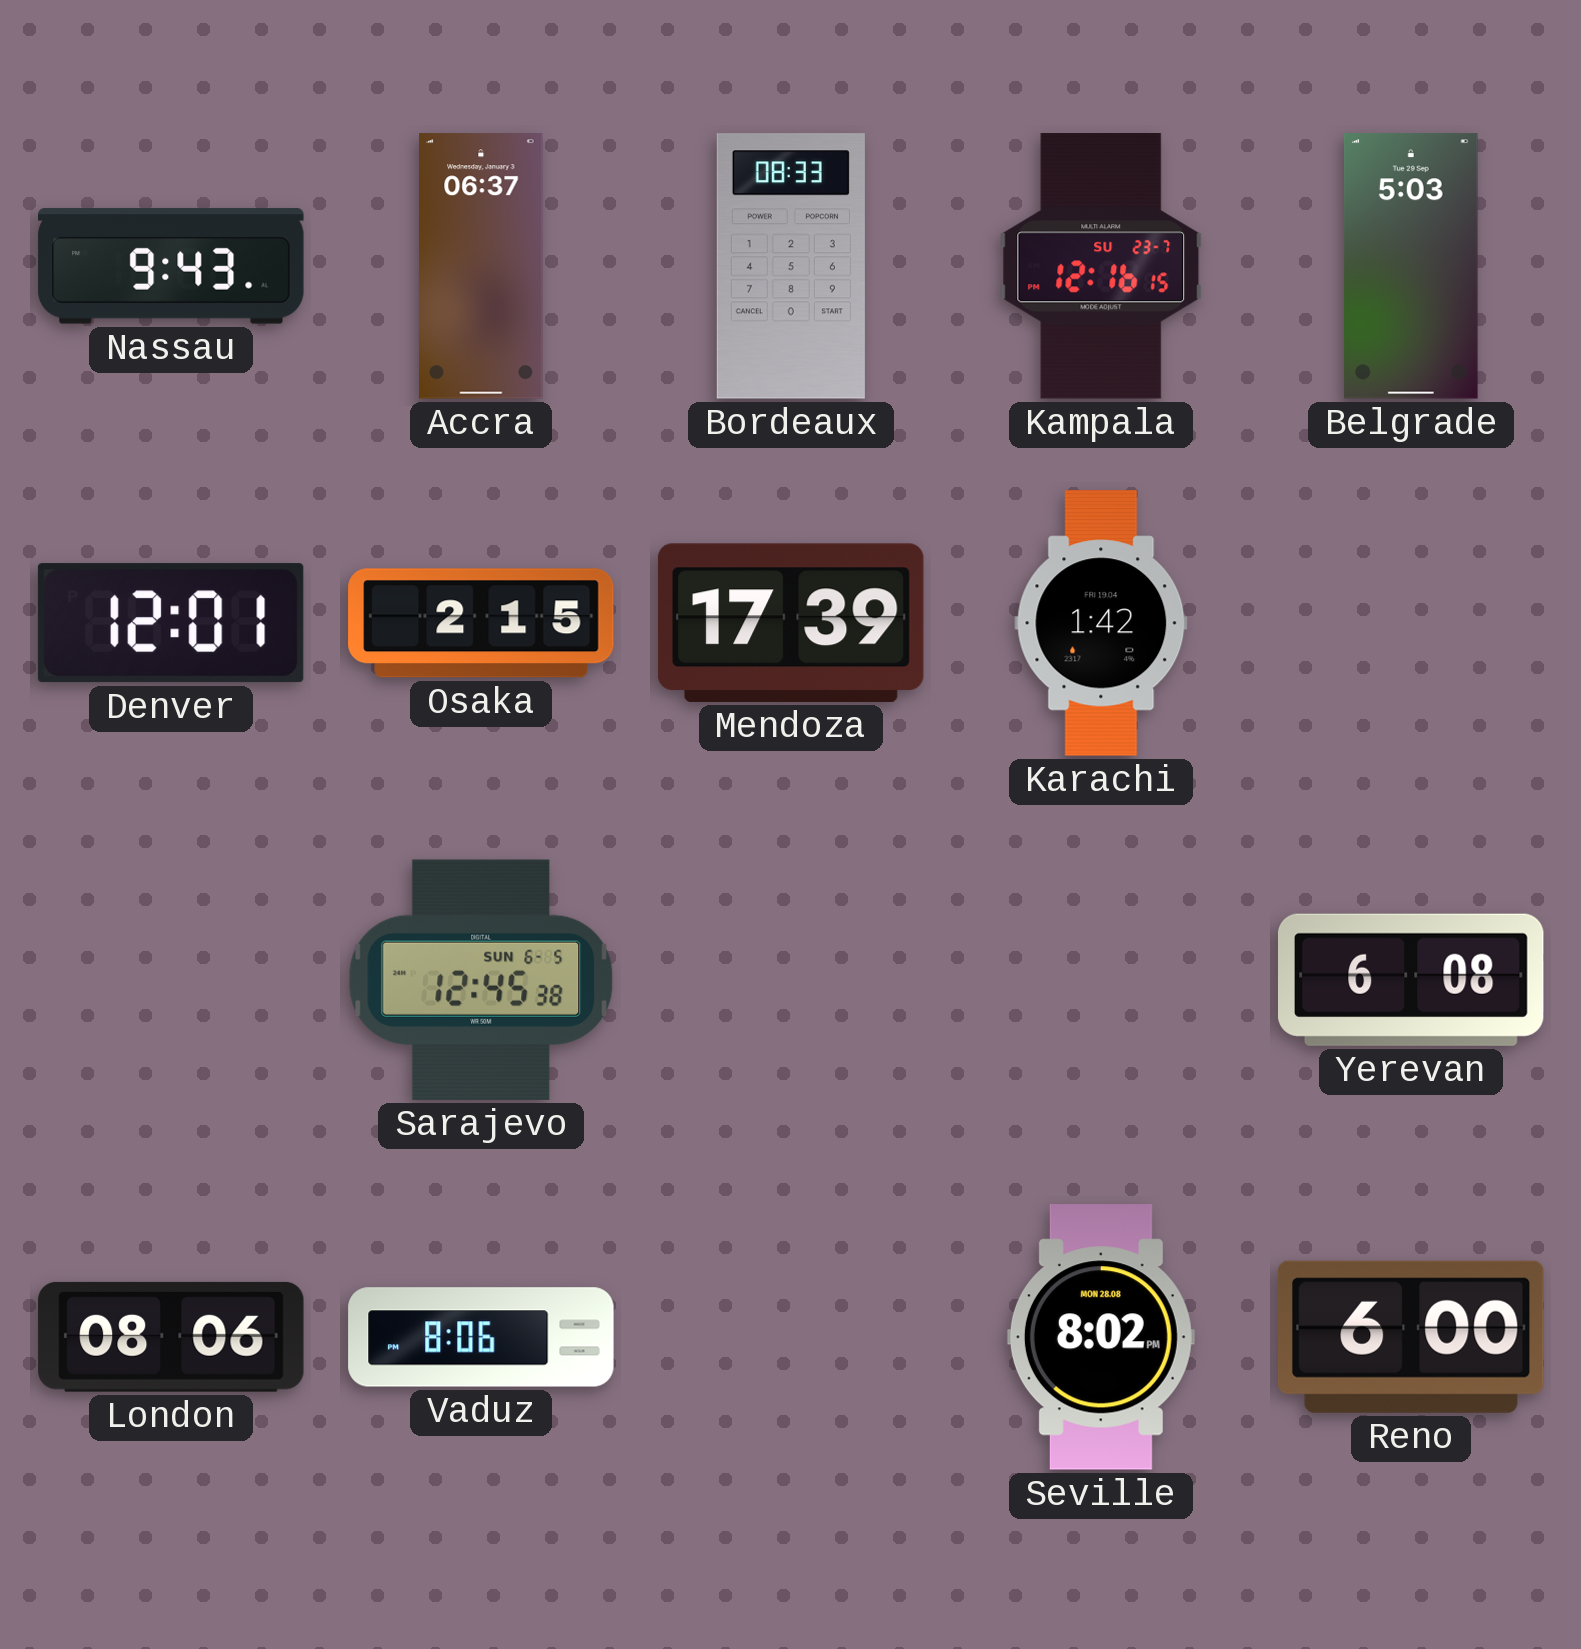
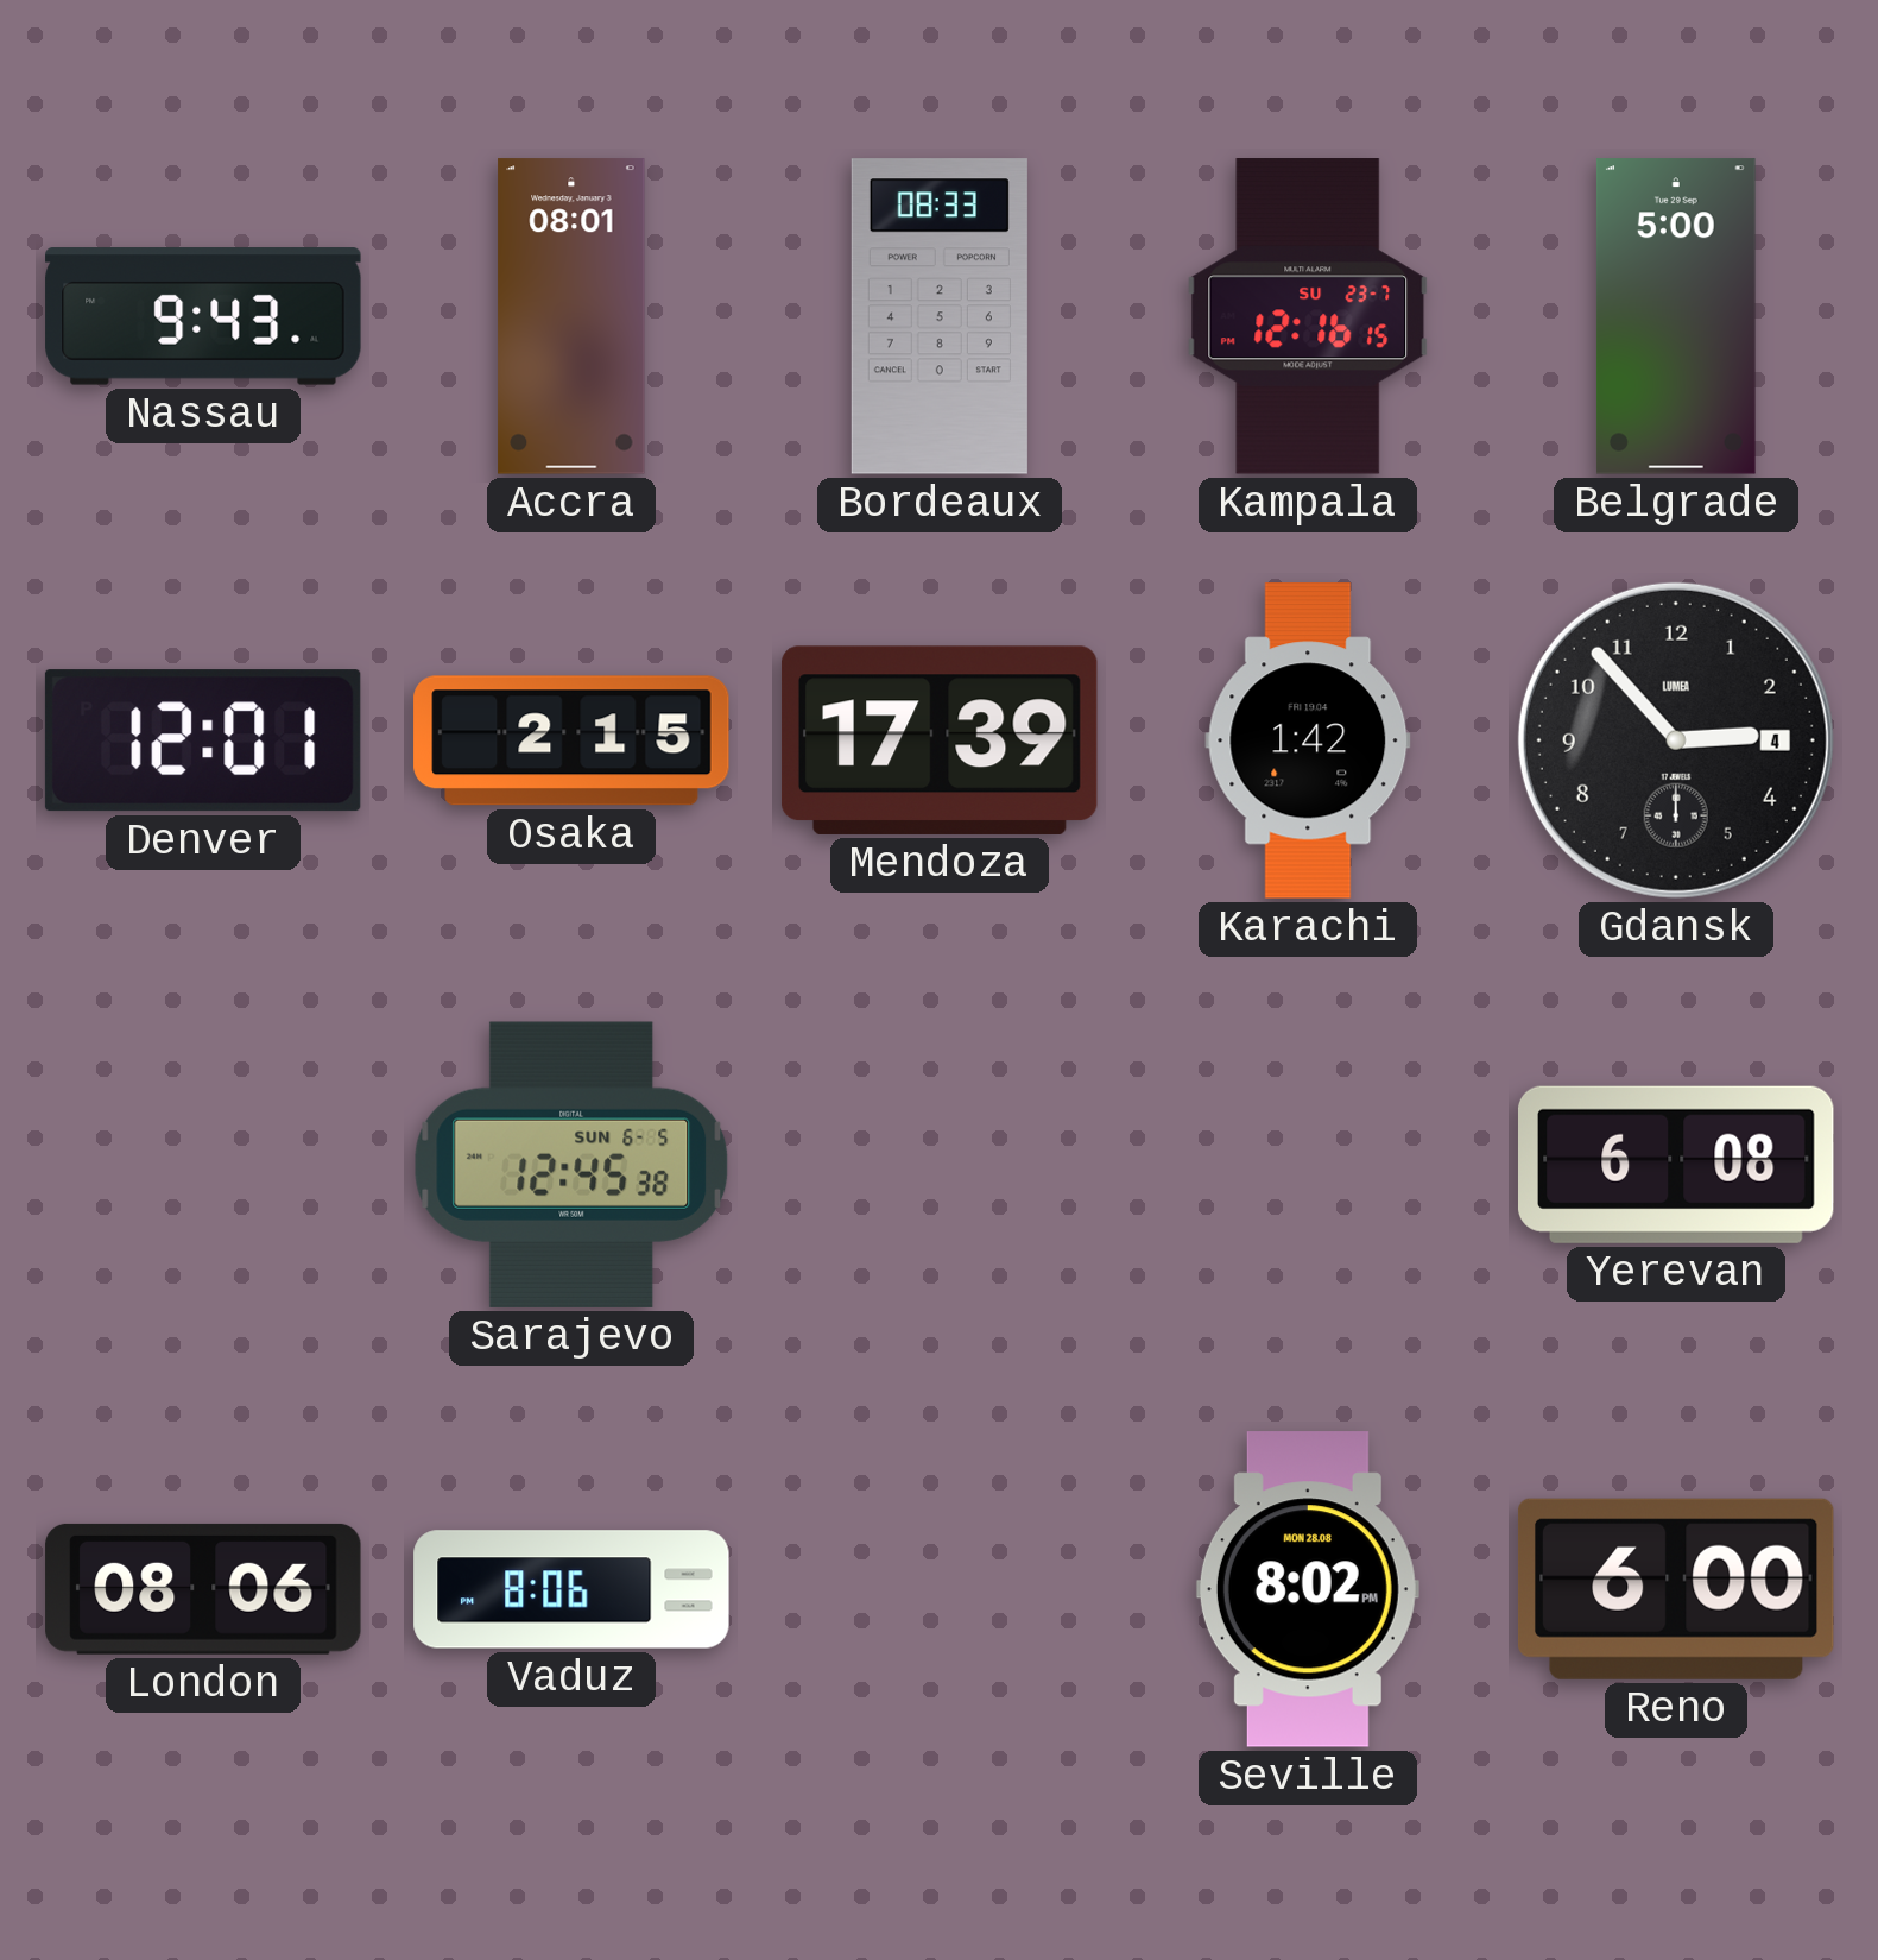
Accra: 06:37 -> 08:01 (571, 316)
Belgrade: 5:03 -> 5:00 (1676, 316)
Gdansk: none -> 2:53 (1676, 740)
